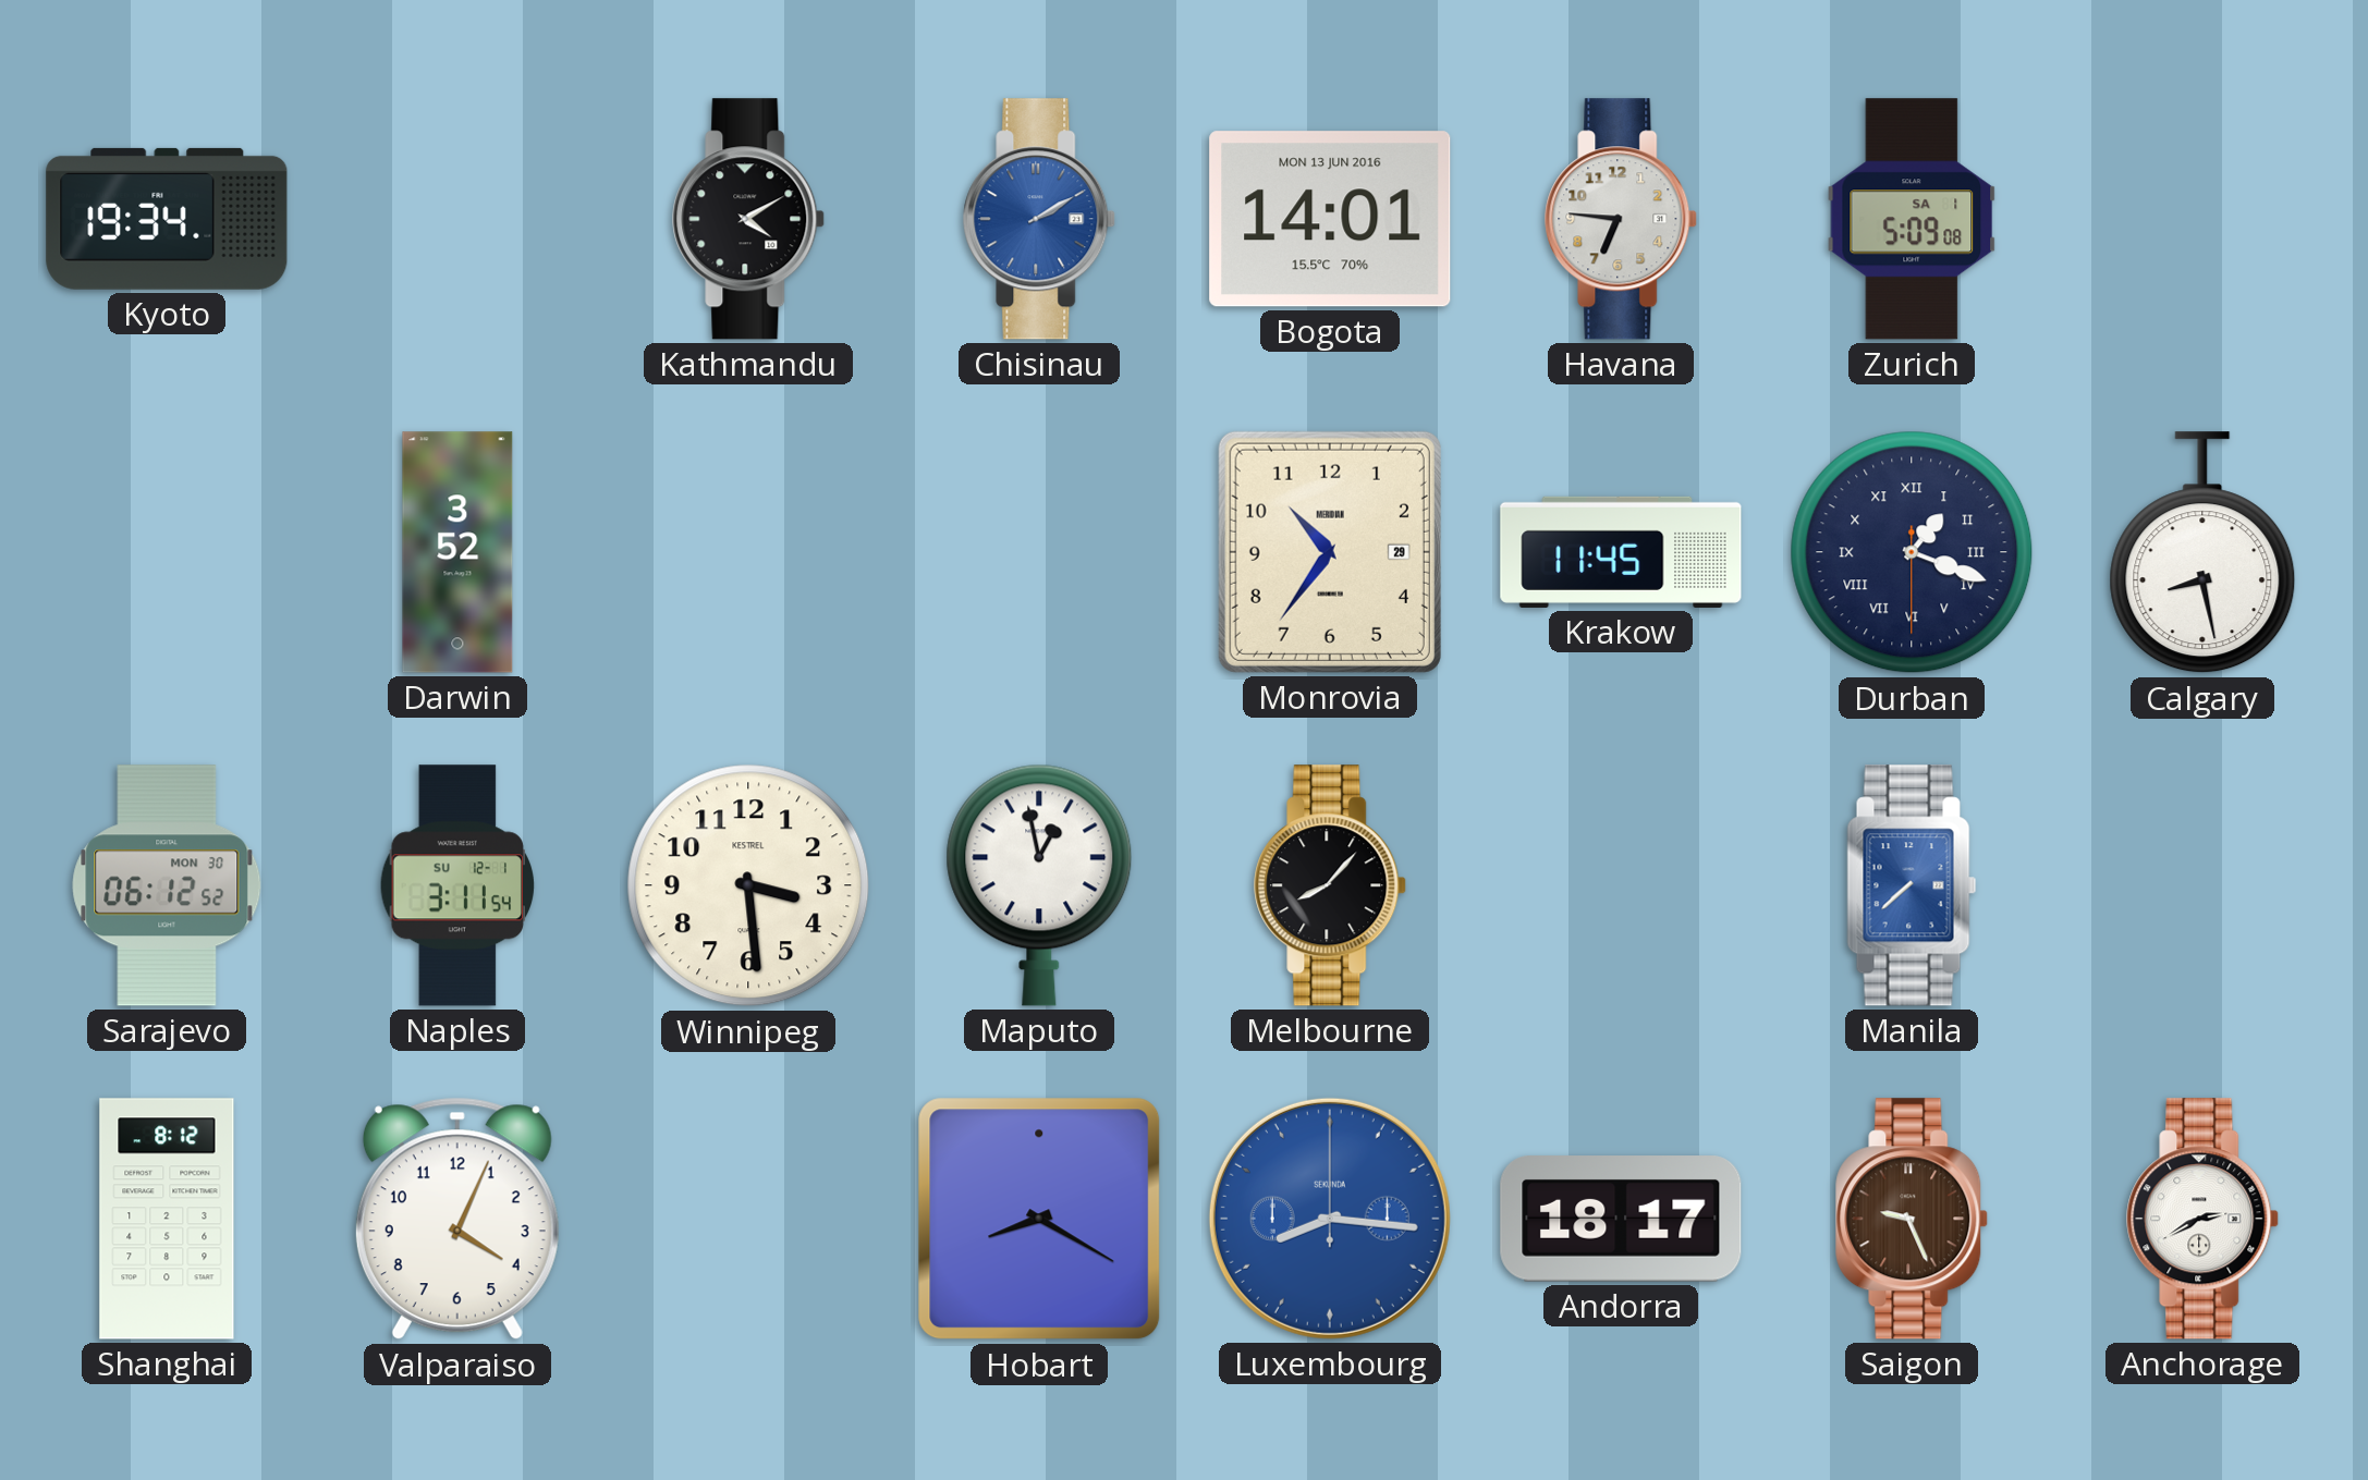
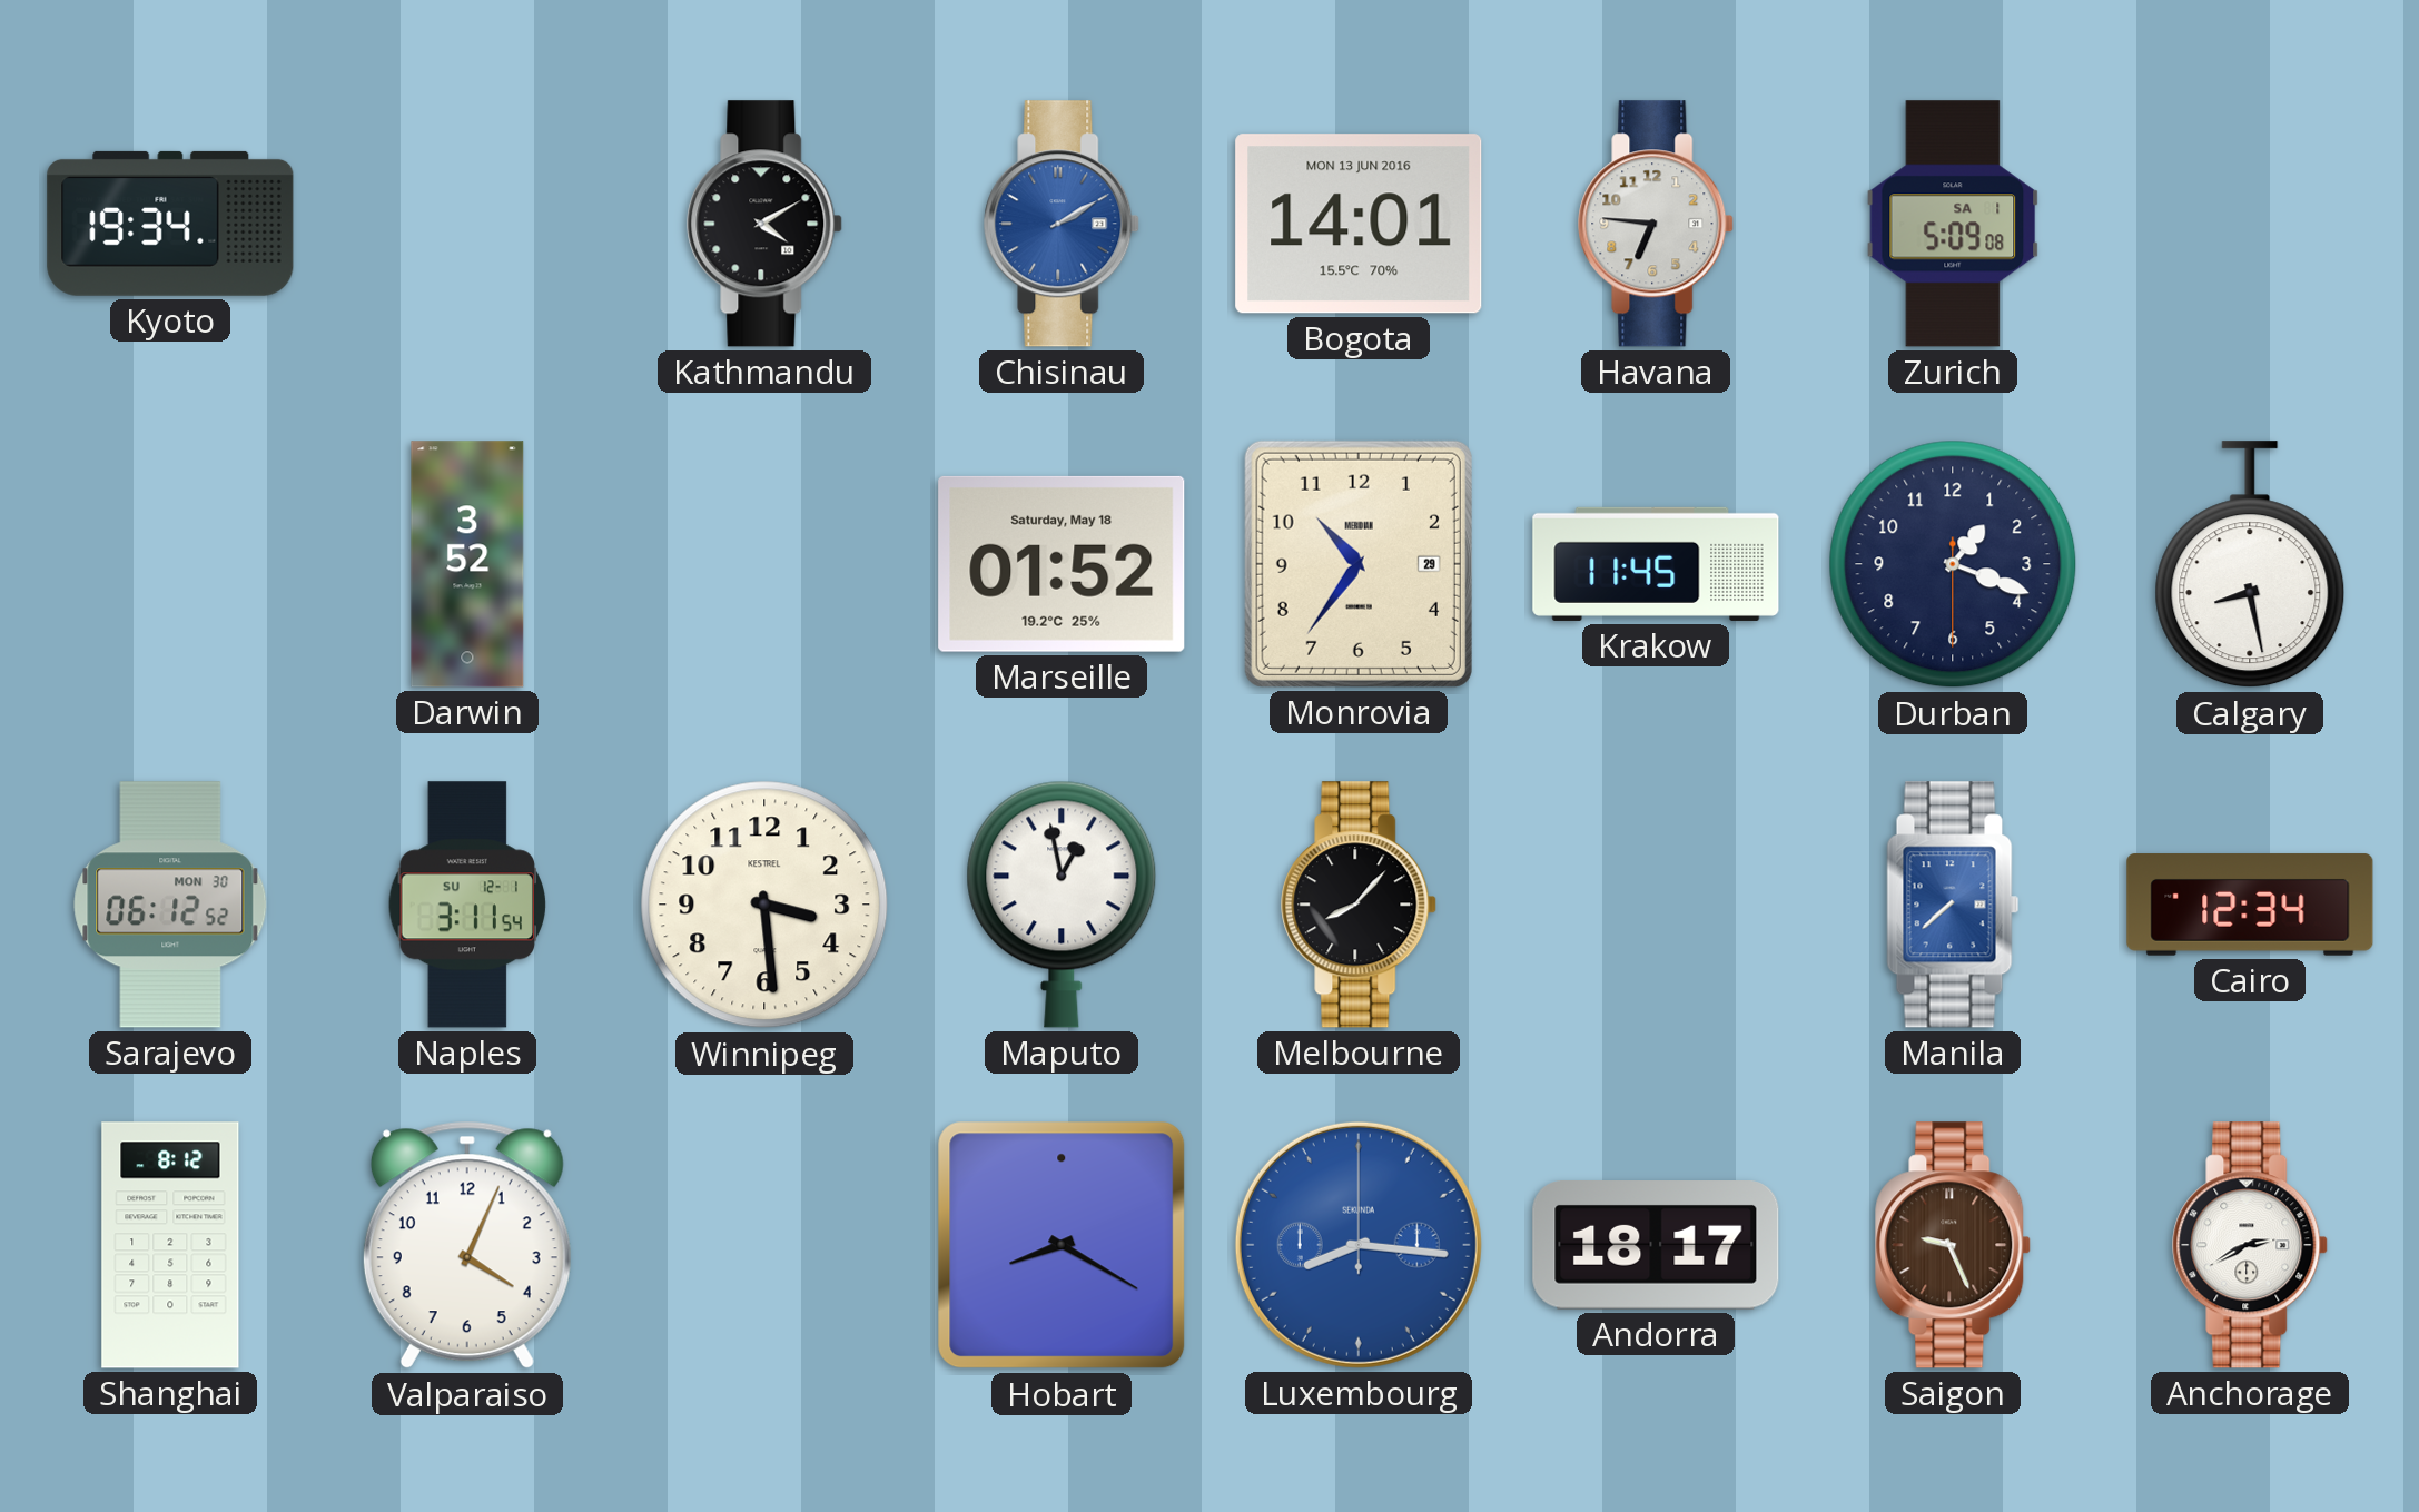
Marseille: none -> 01:52 (1062, 564)
Durban numerals: Roman -> Arabic (1953, 564)
Cairo: none -> 12:34 (2250, 905)
